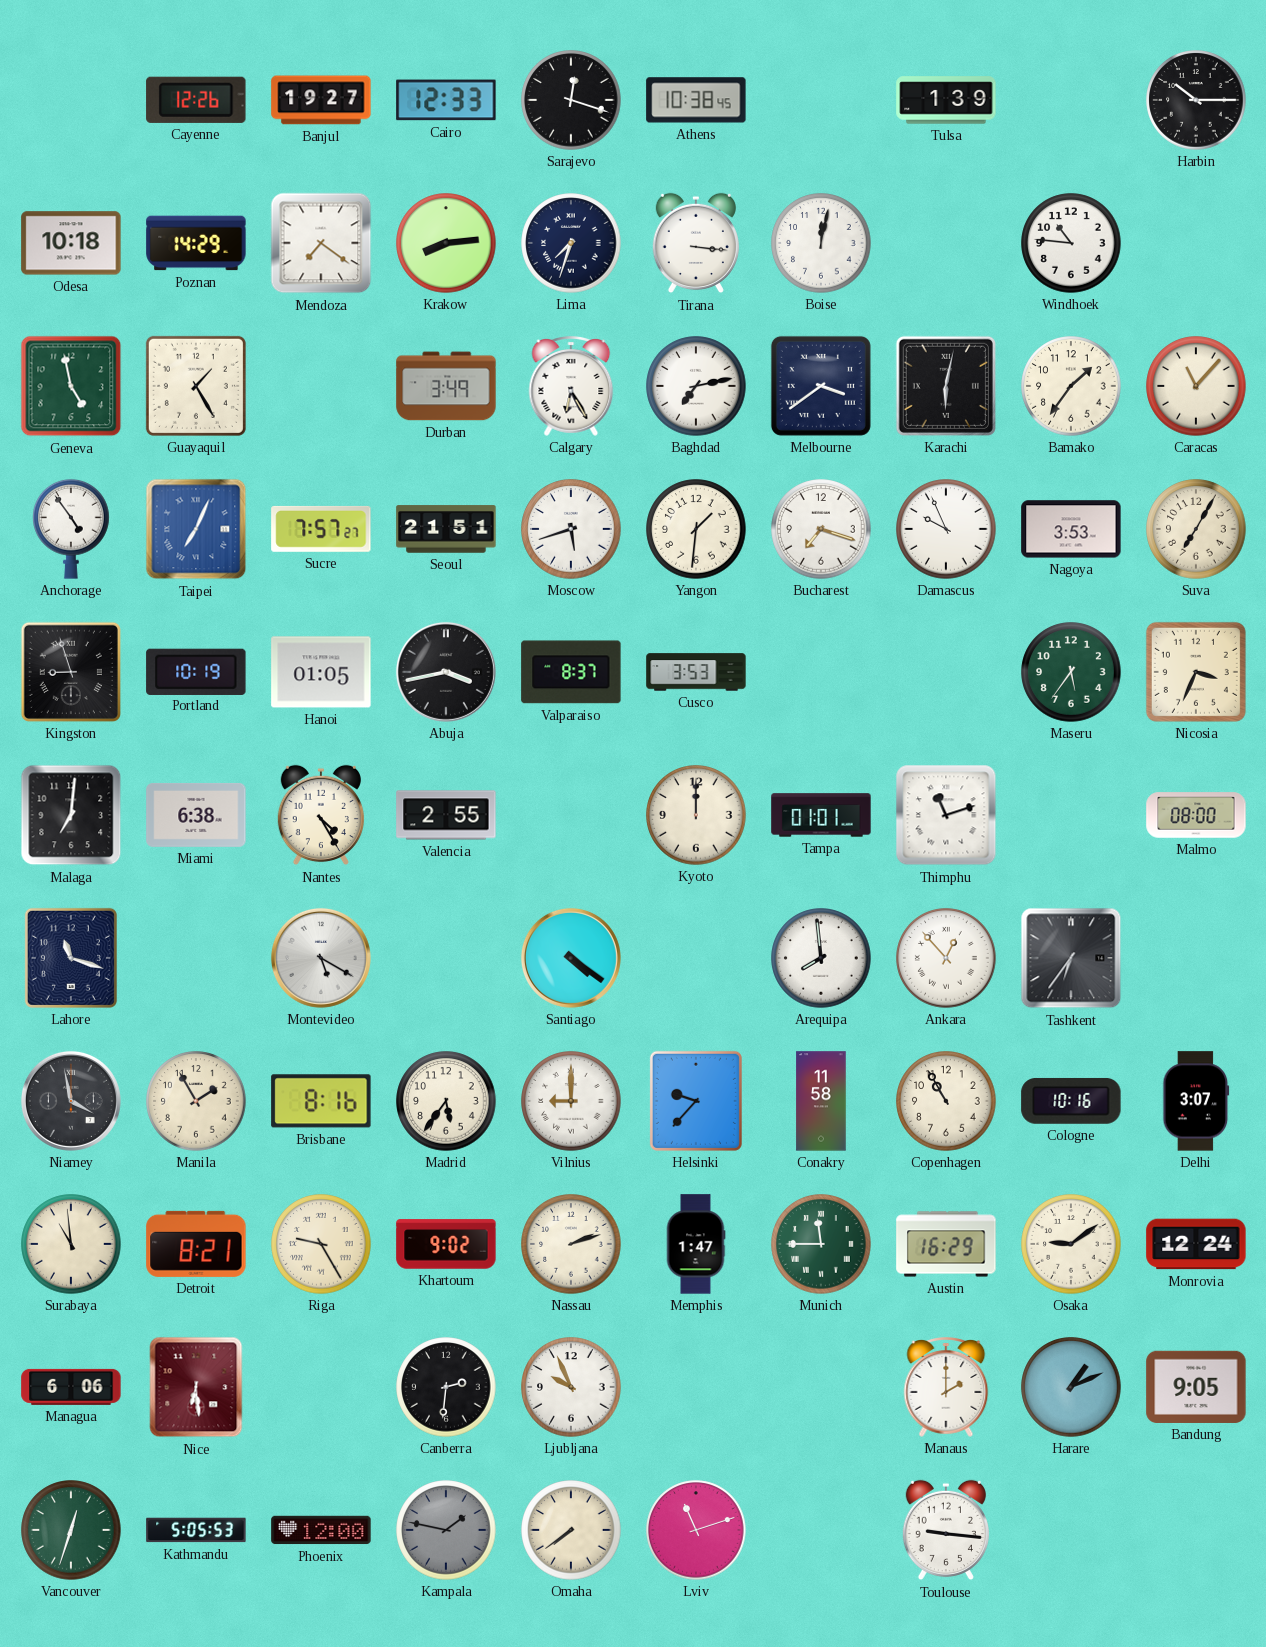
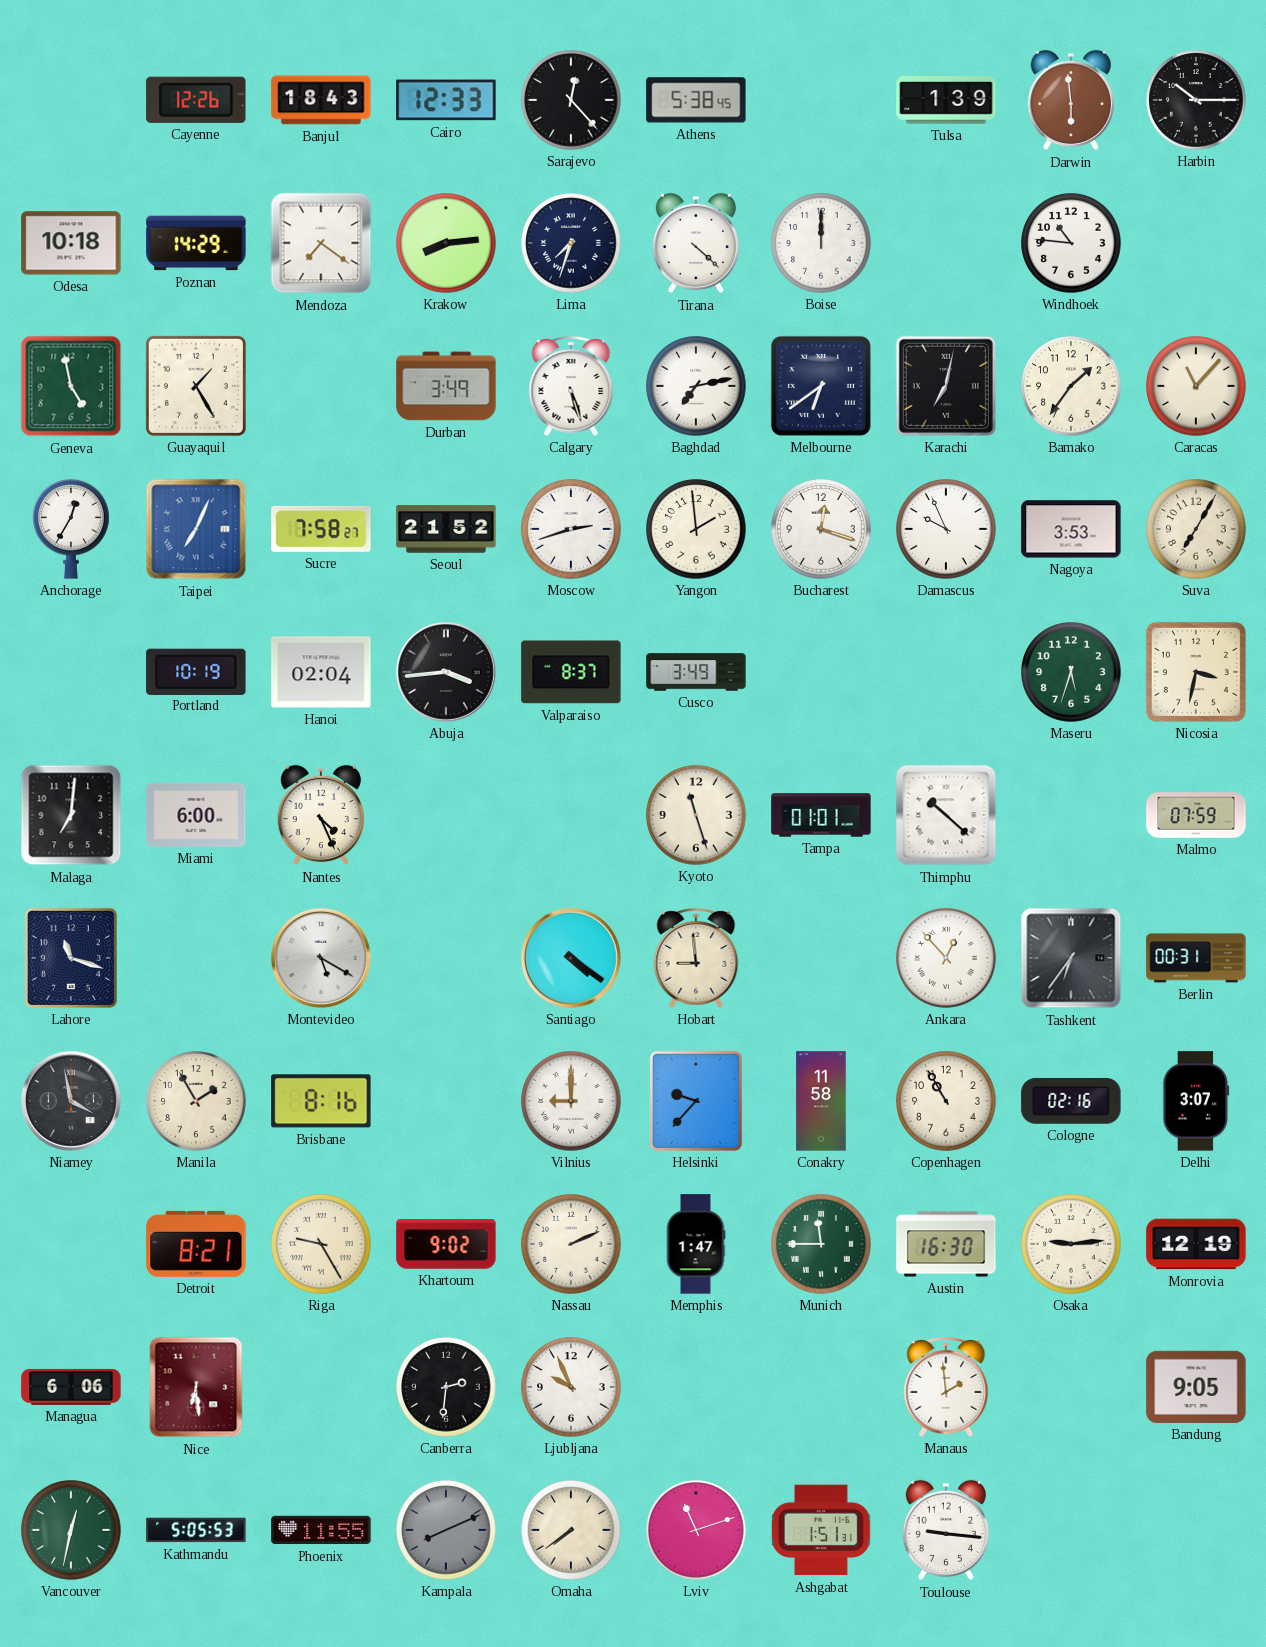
Banjul: 19:27 -> 18:43 (321, 100)
Sarajevo: 12:18 -> 12:23 (571, 100)
Athens: 10:38 -> 5:38 (696, 100)
Darwin: none -> 5:59 (1071, 100)
Tirana: 3:16 -> 4:22 (696, 243)
Boise: 12:02 -> 12:00 (821, 243)
Calgary: 6:25 -> 5:27 (571, 387)
Melbourne: 3:39 -> 6:39 (821, 386)
Karachi: 6:02 -> 7:02 (946, 386)
Anchorage: 4:54 -> 12:35 (71, 529)
Sucre: 7:57 -> 7:58 (321, 529)
Seoul: 21:51 -> 21:52 (446, 529)
Moscow: 5:42 -> 2:42 (571, 529)
Yangon: 1:31 -> 1:59 (696, 529)
Bucharest: 7:18 -> 12:18 (821, 529)
Kingston: 8:57 -> none (71, 672)
Hanoi: 01:05 -> 02:04 (321, 672)
Abuja: 3:43 -> 3:44 (446, 672)
Cusco: 3:53 -> 3:49 (696, 672)
Maseru: 5:36 -> 5:33 (1071, 672)
Nicosia: 3:34 -> 3:32 (1196, 672)
Miami: 6:38 -> 6:00 (196, 815)
Nantes: 4:25 -> 4:26 (321, 815)
Valencia: 2:55 -> none (446, 815)
Kyoto: 12:00 -> 11:27 (696, 815)
Thimphu: 11:12 -> 10:22 (946, 815)
Malmo: 08:00 -> 07:59 (1196, 815)
Hobart: none -> 8:59 (696, 959)
Arequipa: 7:59 -> none (821, 958)
Berlin: none -> 00:31 (1196, 958)
Madrid: 5:36 -> none (446, 1101)
Cologne: 10:16 -> 02:16 (1071, 1101)
Surabaya: 10:59 -> none (71, 1244)
Nassau: 2:12 -> 2:11 (571, 1244)
Austin: 16:29 -> 16:30 (946, 1244)
Osaka: 9:09 -> 9:14 (1071, 1244)
Monrovia: 12:24 -> 12:19 (1196, 1244)
Manaus: 2:00 -> 1:59 (946, 1388)
Harare: 1:11 -> none (1071, 1387)
Vancouver: 12:33 -> 12:32 (71, 1530)
Phoenix: 12:00 -> 11:55 (321, 1530)
Kampala: 1:47 -> 8:11 (446, 1530)
Ashgabat: none -> 1:51 (821, 1530)
